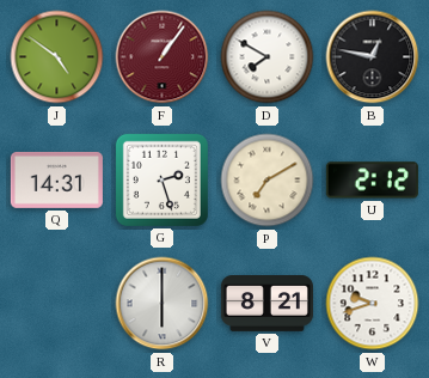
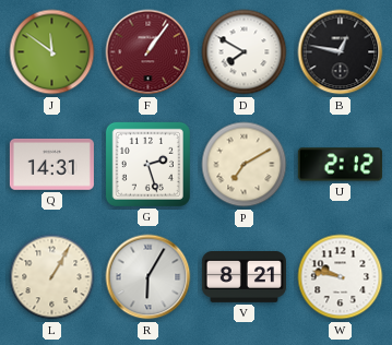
J: 4:51 -> 11:51 (52, 52)
L: none -> 1:05 (52, 277)
R: 6:00 -> 6:05 (149, 277)
W: 9:42 -> 9:47 (341, 277)
